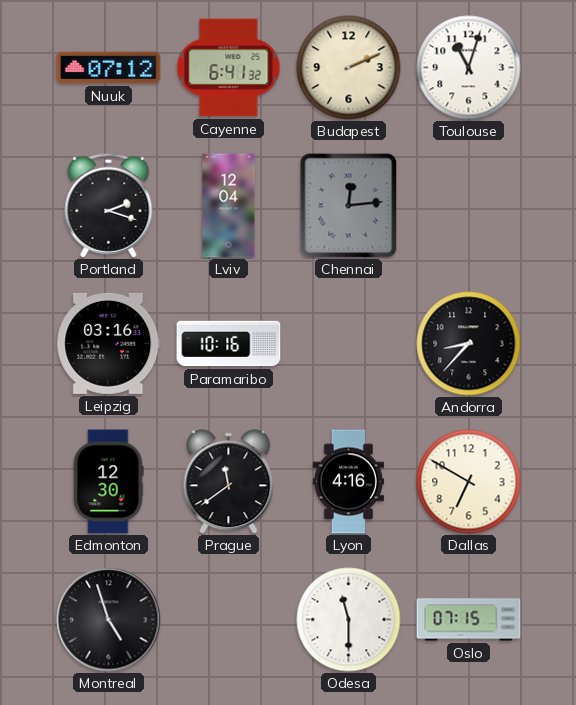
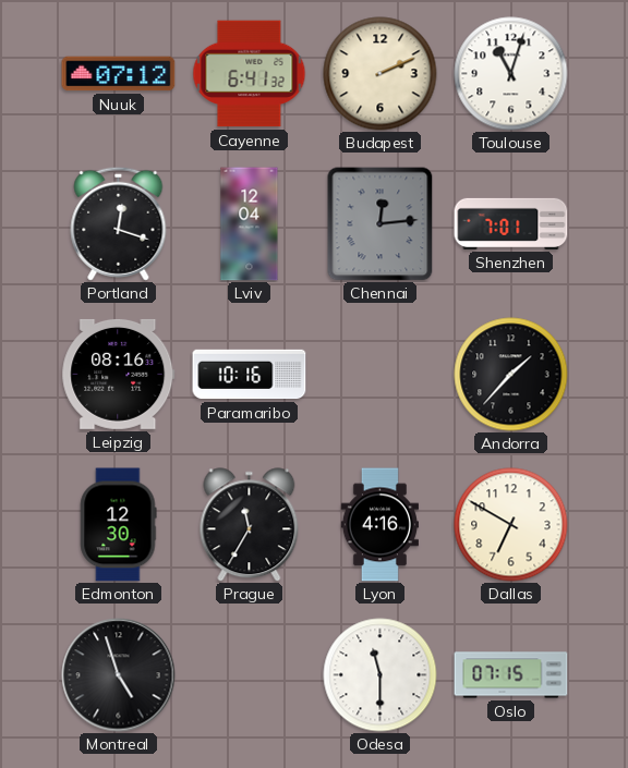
Portland: 2:18 -> 12:18 (119, 223)
Shenzhen: none -> 7:01 (511, 223)
Leipzig: 03:16 -> 08:16 (119, 374)
Andorra: 8:37 -> 1:37 (511, 375)
Prague: 11:39 -> 11:35 (250, 525)
